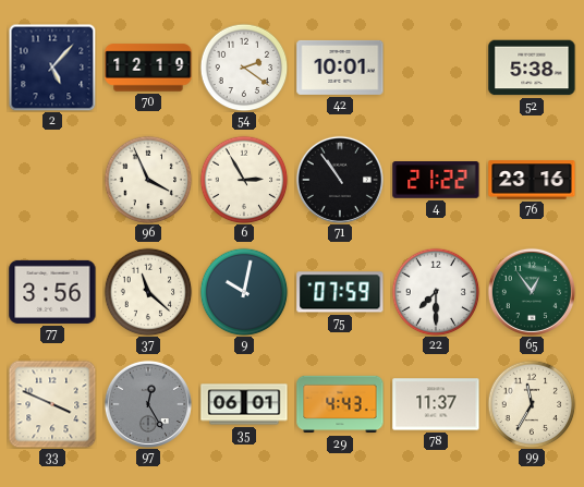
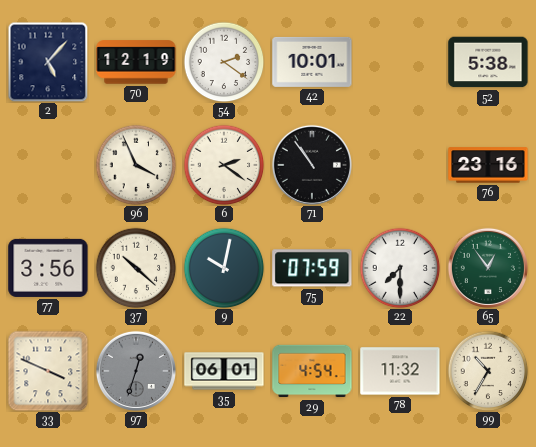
6: 2:55 -> 2:21 (224, 165)
4: 21:22 -> none (436, 181)
37: 11:22 -> 10:22 (136, 268)
97: 12:25 -> 12:33 (136, 371)
29: 4:43 -> 4:54 (312, 371)
78: 11:37 -> 11:32 (400, 371)
99: 11:35 -> 10:35 (488, 371)
